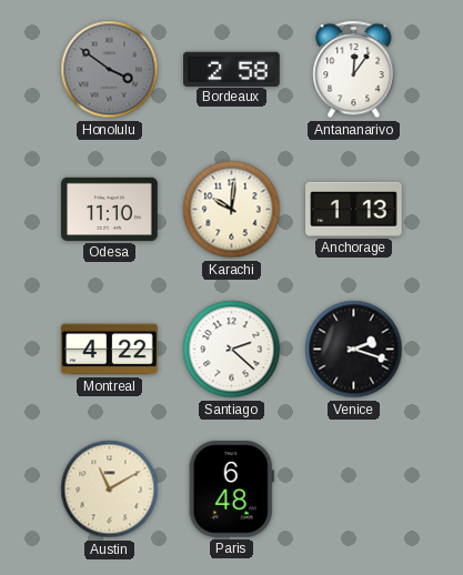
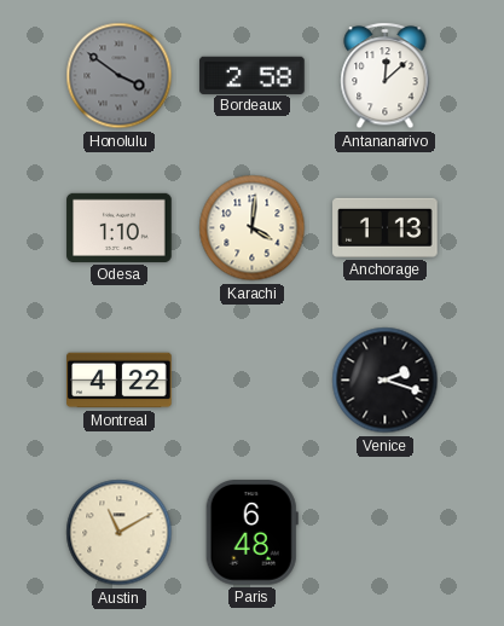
Antananarivo: 12:06 -> 12:08 (386, 76)
Odesa: 11:10 -> 1:10 (120, 227)
Karachi: 10:01 -> 4:01 (253, 228)
Santiago: 2:22 -> none (232, 350)
